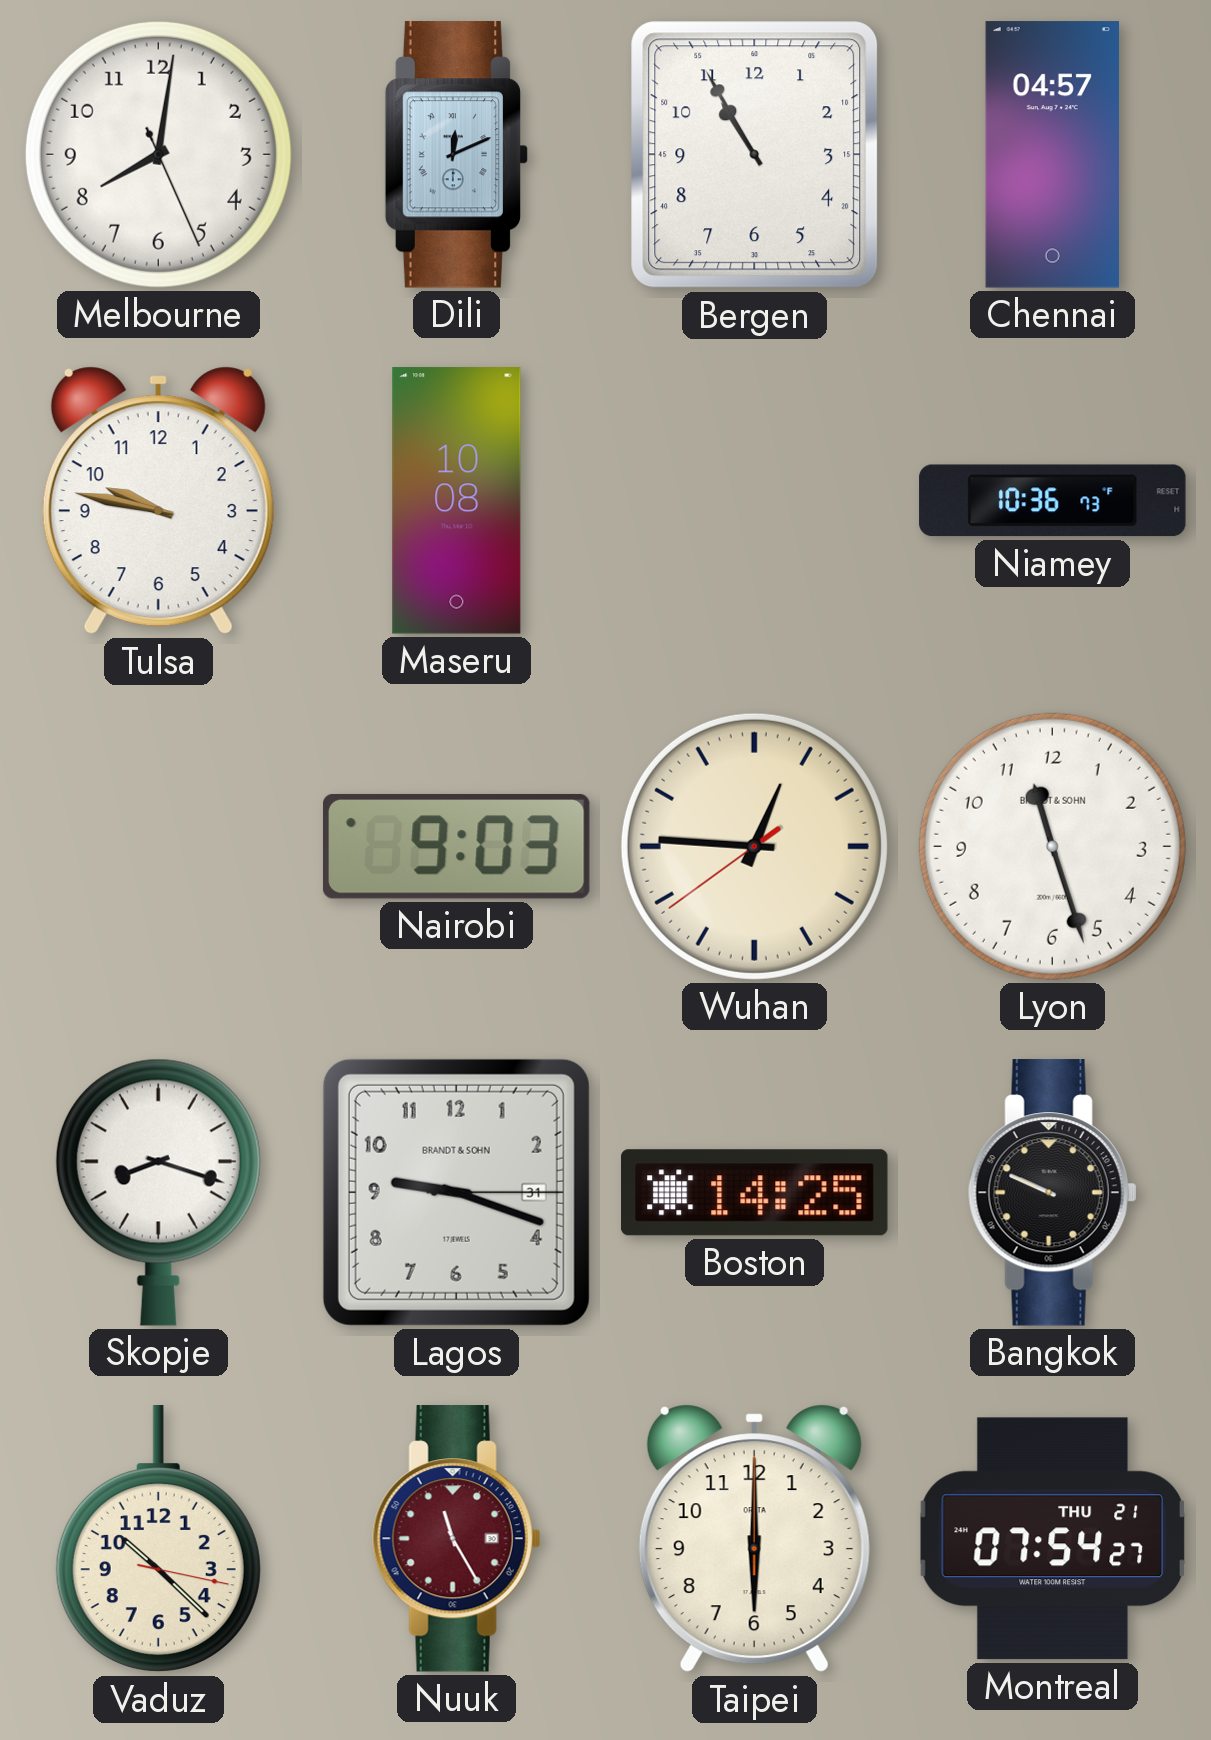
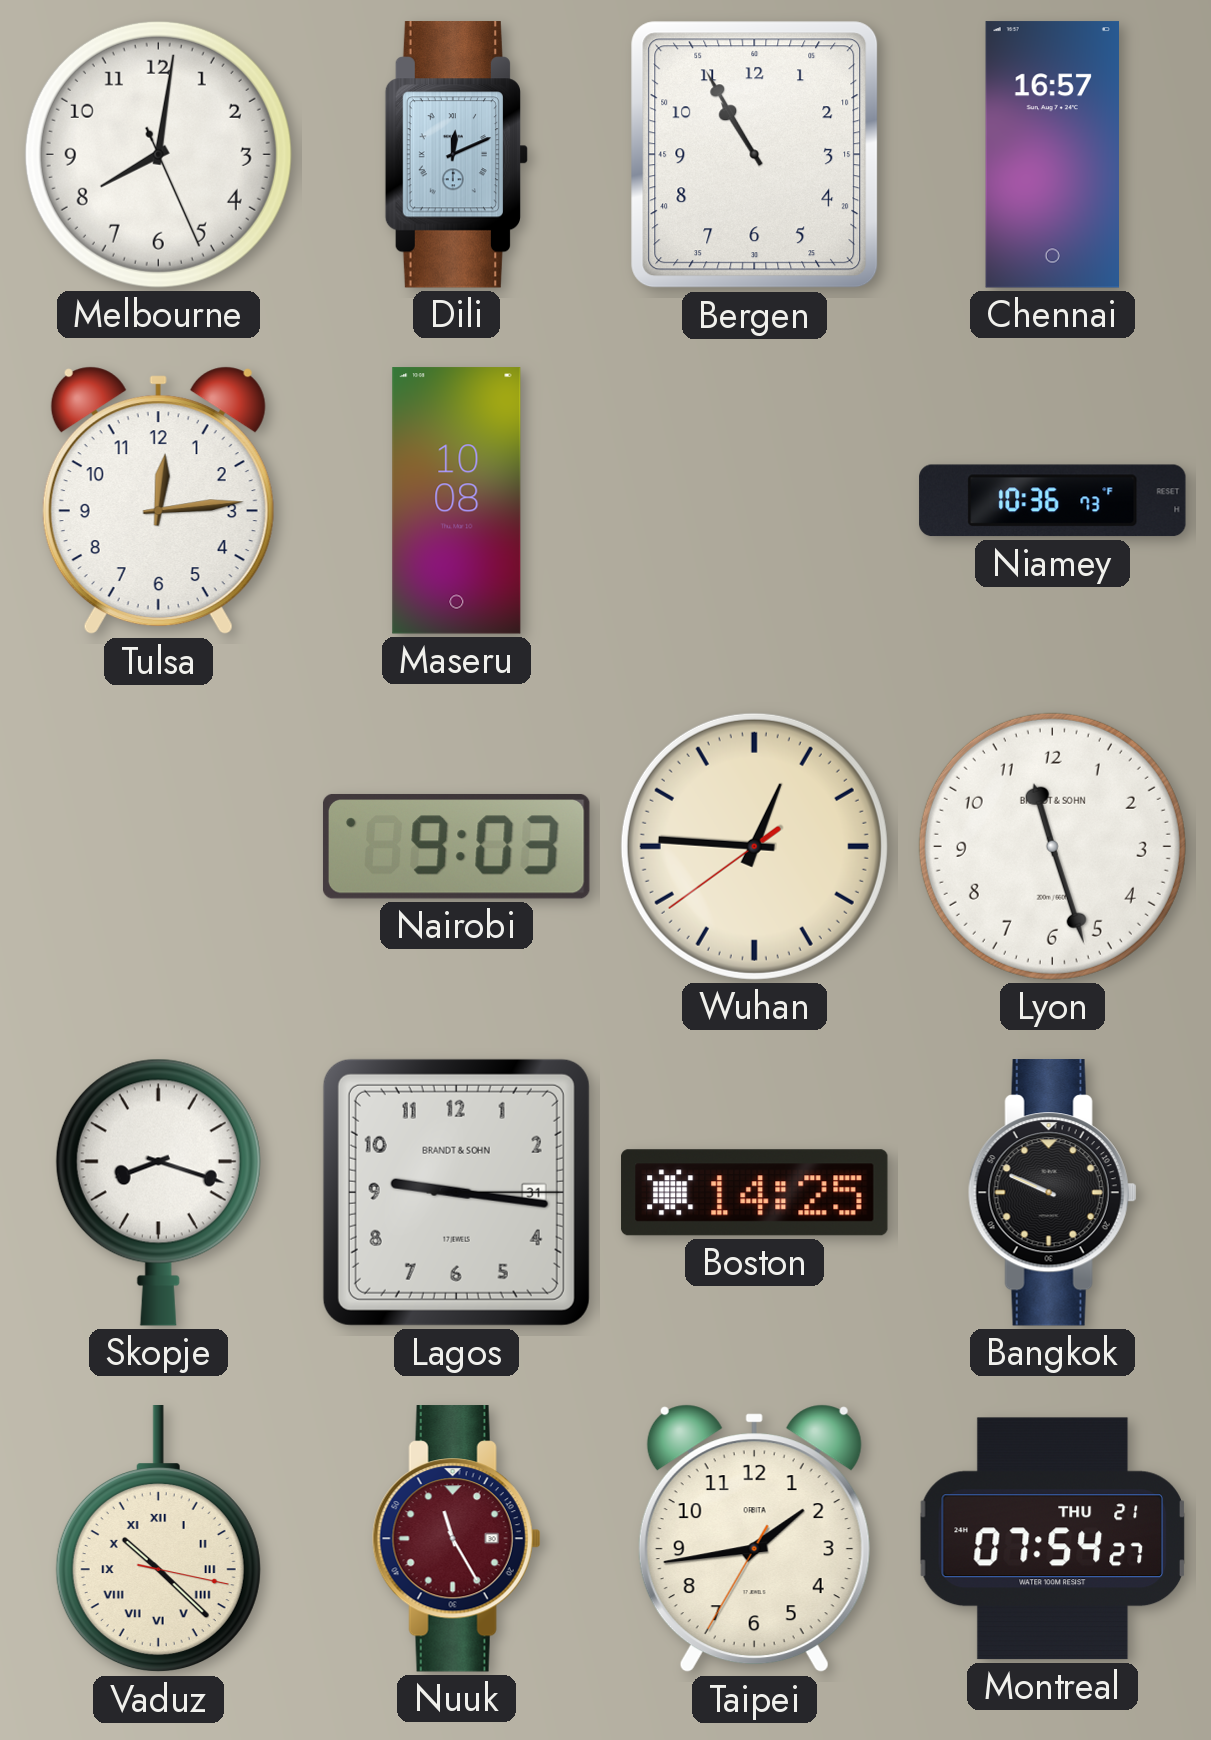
Chennai: 04:57 -> 16:57 (1052, 155)
Tulsa: 9:47 -> 12:14 (158, 501)
Lagos: 9:18 -> 9:16 (456, 1192)
Vaduz numerals: Arabic -> Roman (158, 1540)
Taipei: 6:00 -> 1:43 (754, 1539)
